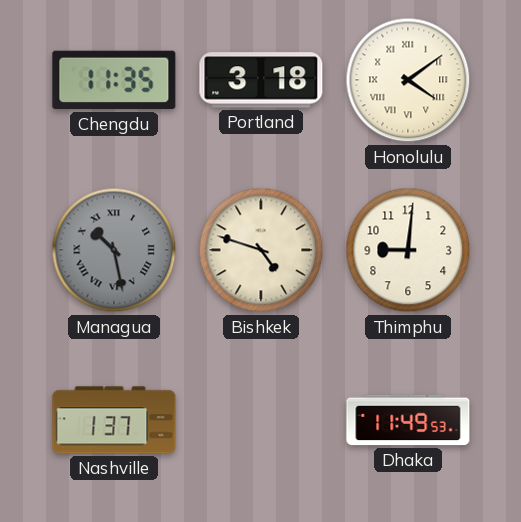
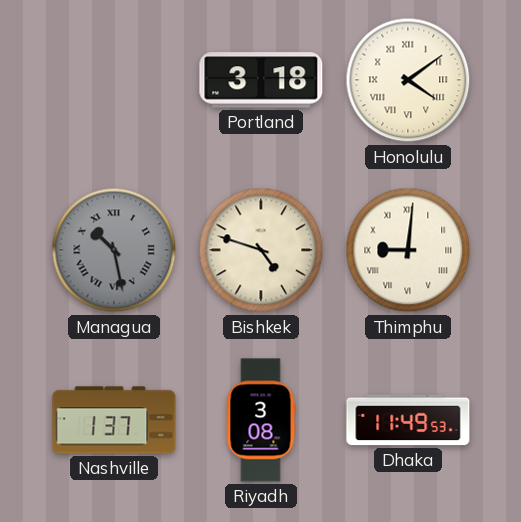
Chengdu: 11:35 -> none (114, 80)
Thimphu numerals: Arabic -> Roman (408, 250)
Riyadh: none -> 3:08 (261, 420)
